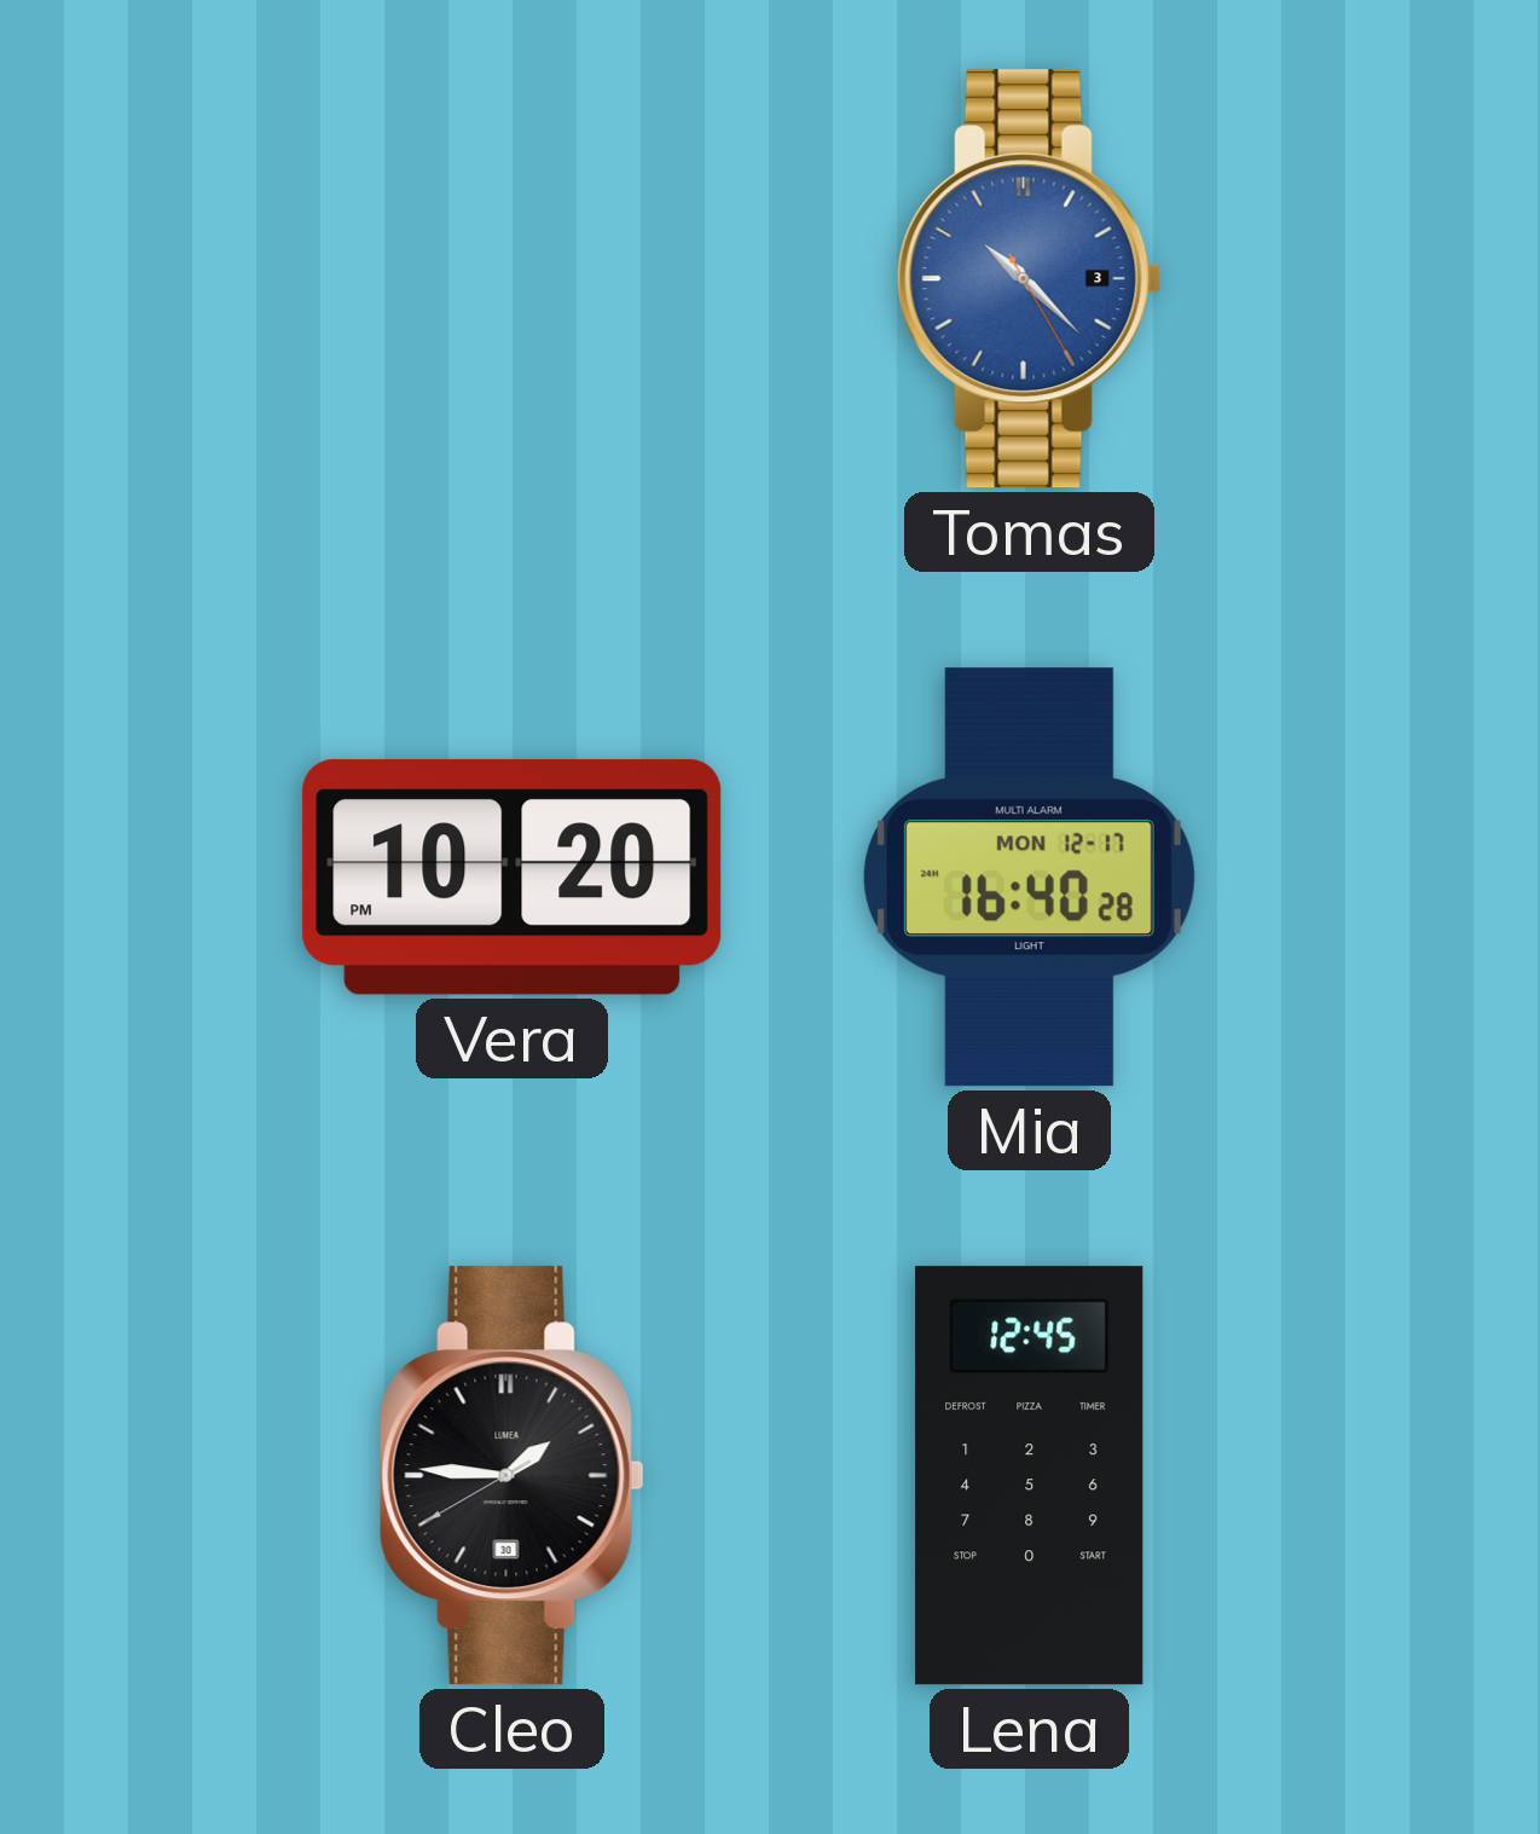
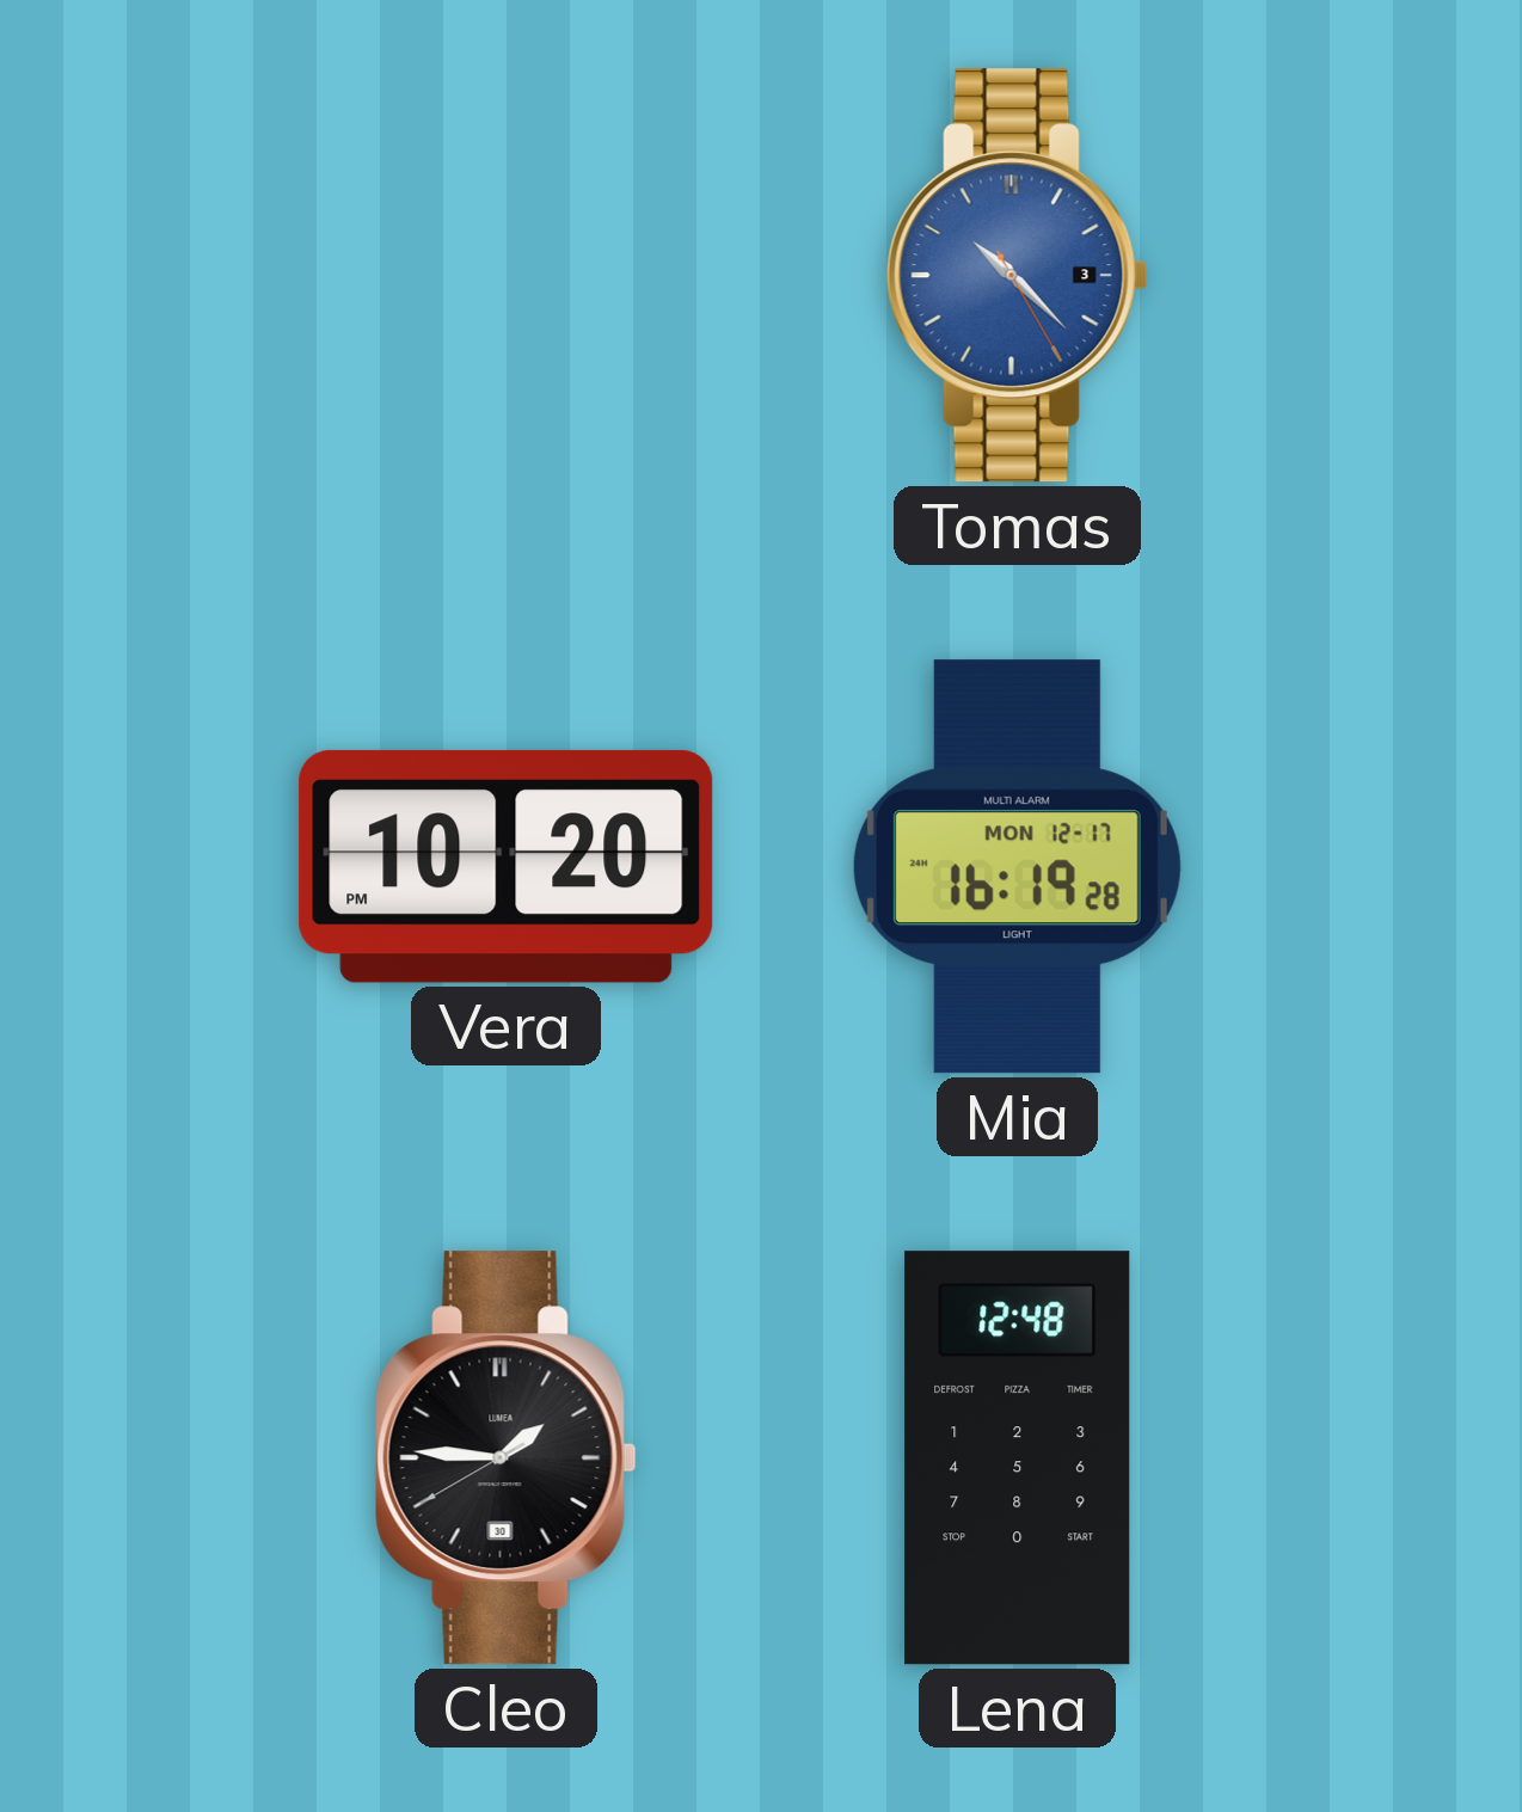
Mia: 16:40 -> 16:19 (1017, 867)
Lena: 12:45 -> 12:48 (1018, 1458)
